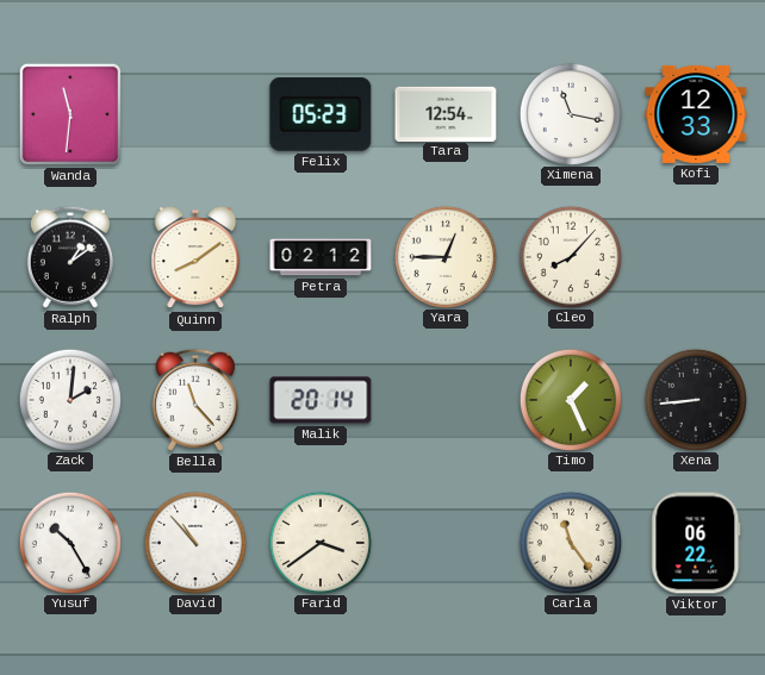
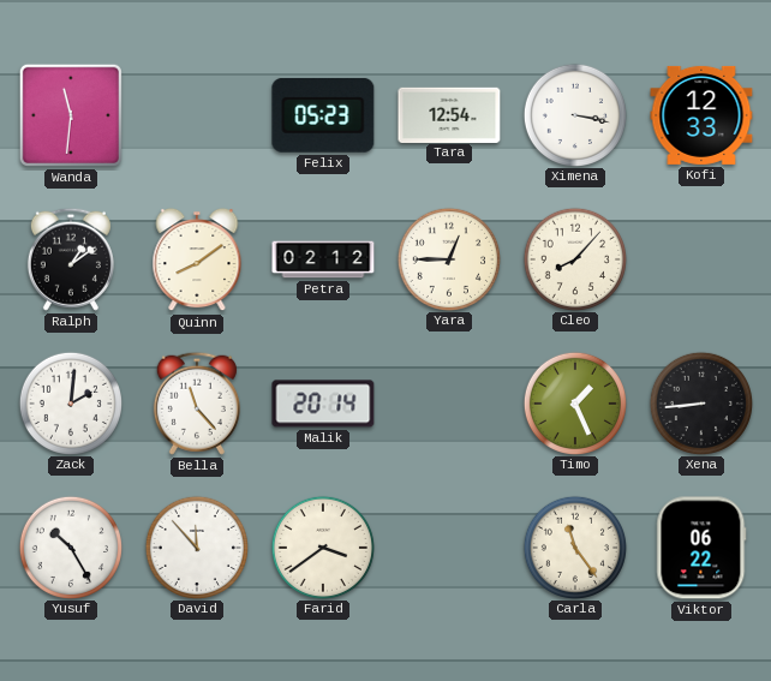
Ximena: 11:17 -> 3:17 (574, 114)
David: 10:53 -> 11:53 (196, 546)
